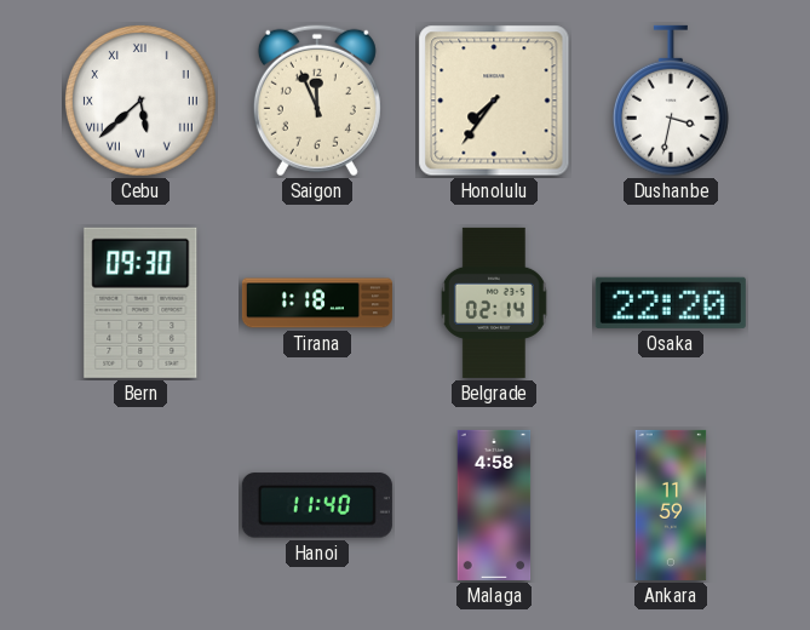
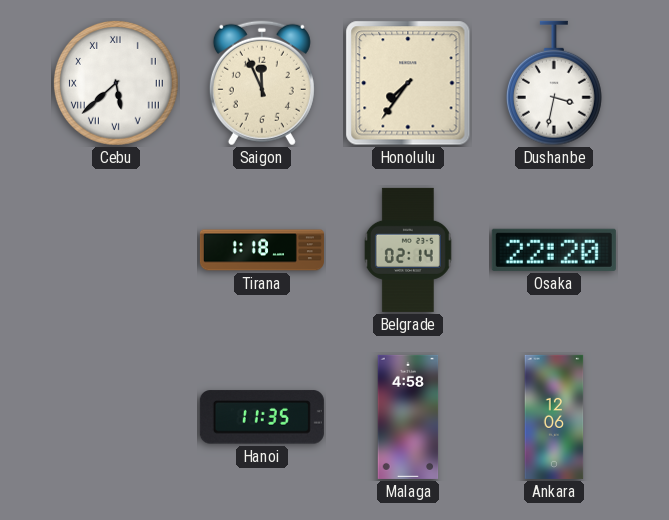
Bern: 09:30 -> none (140, 303)
Hanoi: 11:40 -> 11:35 (262, 417)
Ankara: 11:59 -> 12:06 (554, 417)
